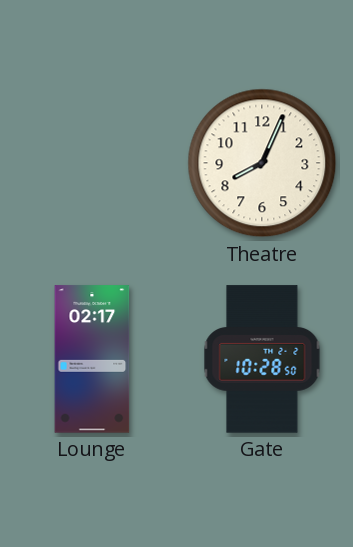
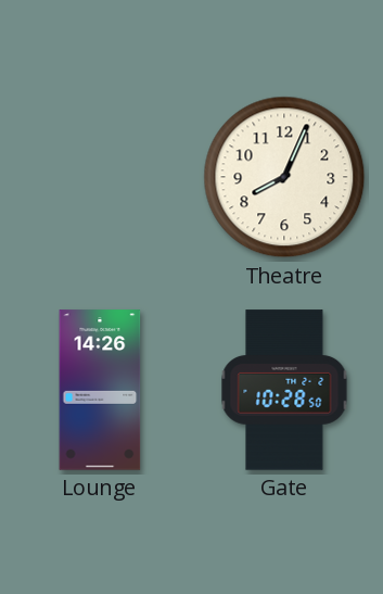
Lounge: 02:17 -> 14:26 (100, 390)
